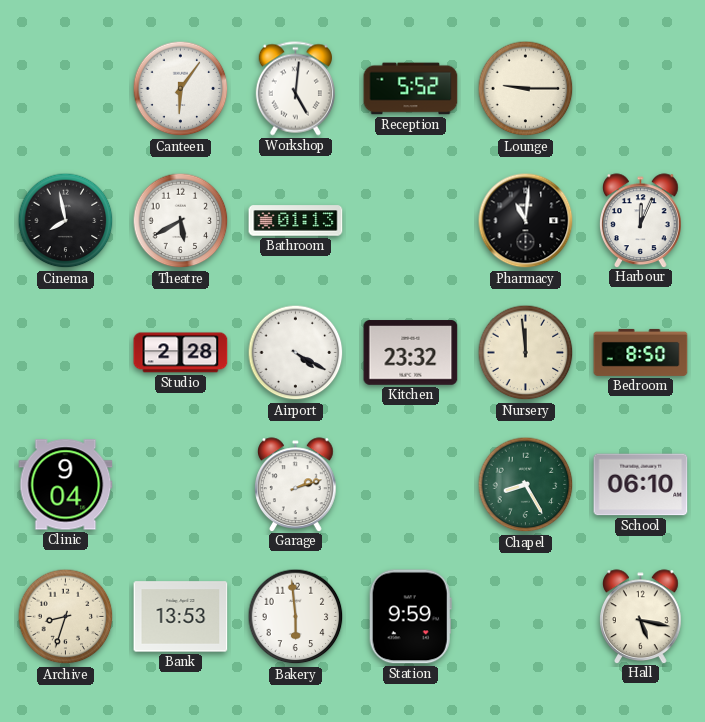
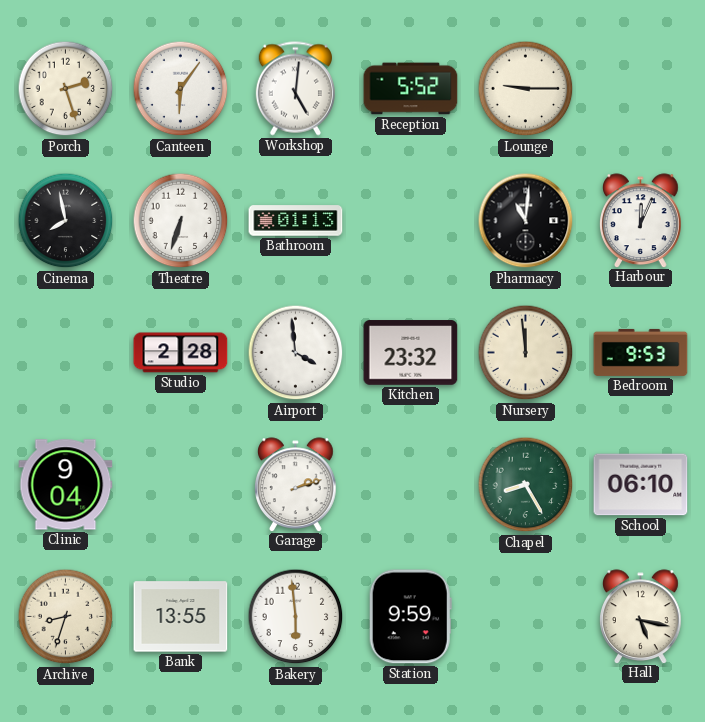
Porch: none -> 2:27 (66, 89)
Theatre: 5:40 -> 6:33 (181, 221)
Airport: 4:20 -> 3:59 (296, 353)
Bedroom: 8:50 -> 9:53 (641, 352)
Bank: 13:53 -> 13:55 (181, 617)
